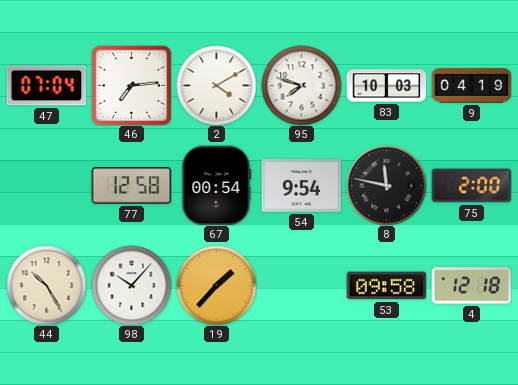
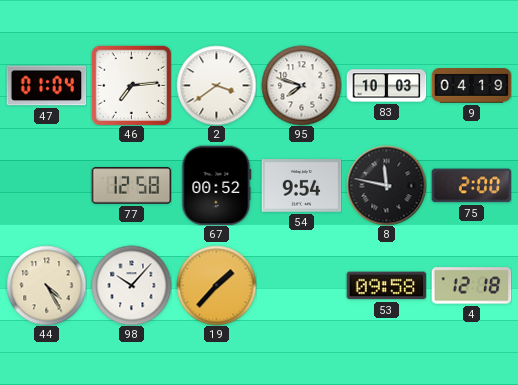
47: 07:04 -> 01:04 (46, 86)
2: 4:10 -> 3:39 (216, 85)
67: 00:54 -> 00:52 (217, 185)
44: 10:25 -> 4:25 (46, 285)
